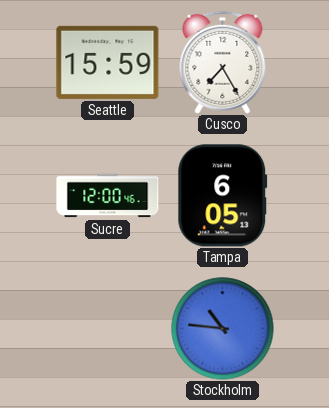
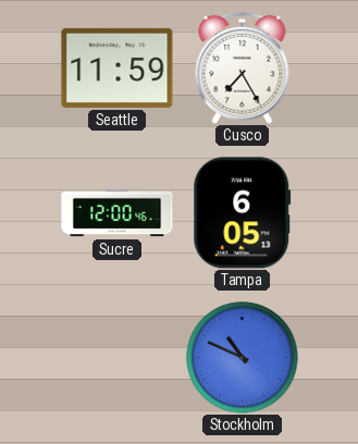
Seattle: 15:59 -> 11:59 (118, 67)
Stockholm: 10:46 -> 10:49 (243, 358)
